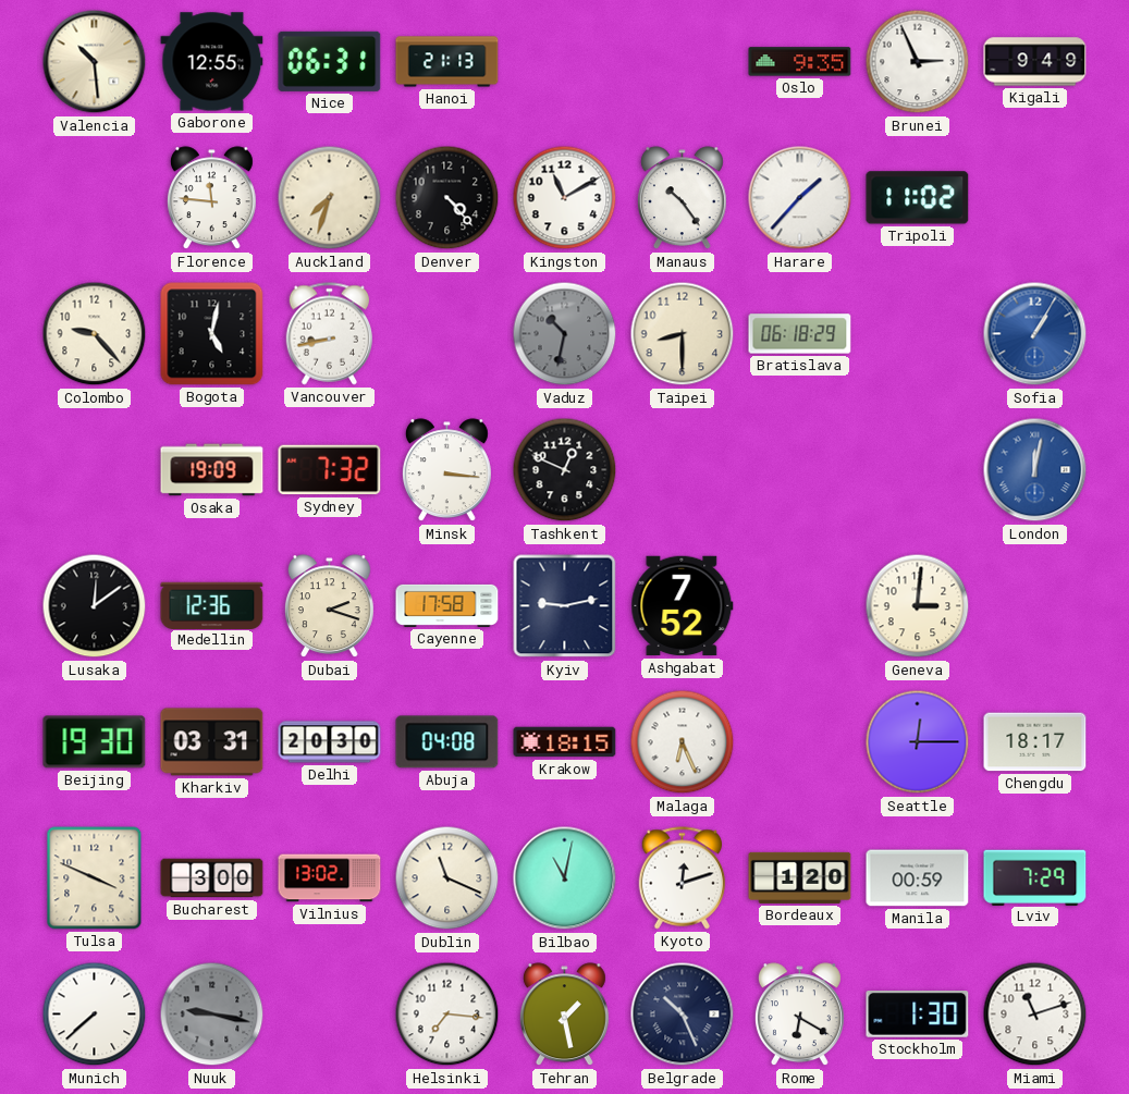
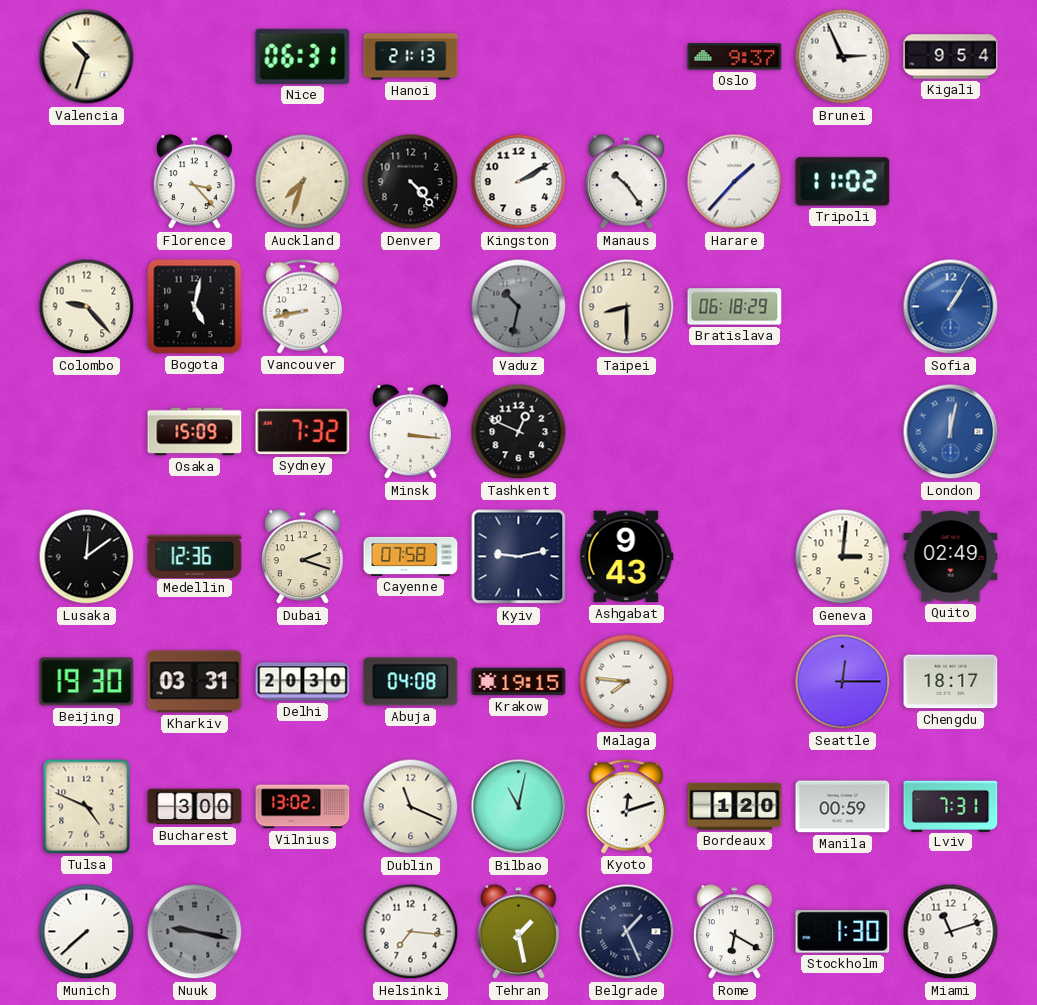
Valencia: 10:29 -> 10:33 (87, 57)
Gaborone: 12:55 -> none (212, 62)
Oslo: 9:35 -> 9:37 (735, 57)
Kigali: 9:49 -> 9:54 (951, 57)
Florence: 11:46 -> 3:23 (194, 182)
Kingston: 11:10 -> 2:10 (519, 182)
Osaka: 19:09 -> 15:09 (195, 432)
Cayenne: 17:58 -> 07:58 (411, 556)
Ashgabat: 7:52 -> 9:43 (627, 557)
Quito: none -> 02:49 (951, 557)
Krakow: 18:15 -> 19:15 (519, 682)
Malaga: 6:26 -> 7:46 (627, 682)
Tulsa: 3:49 -> 4:49 (87, 807)
Lviv: 7:29 -> 7:31 (951, 806)
Belgrade: 10:26 -> 1:26 (627, 932)
